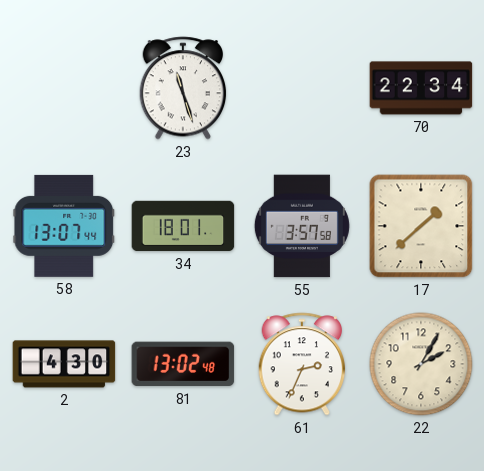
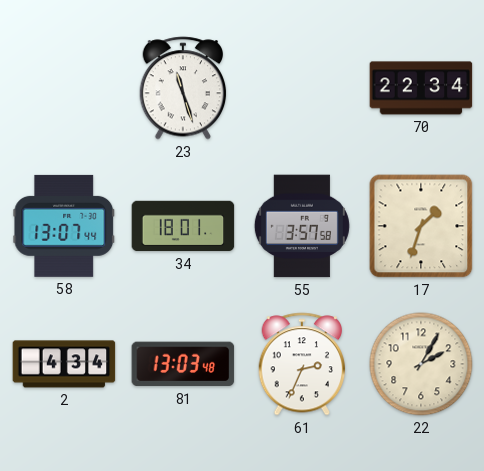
17: 1:38 -> 1:33 (421, 226)
2: 4:30 -> 4:34 (64, 364)
81: 13:02 -> 13:03 (183, 364)
